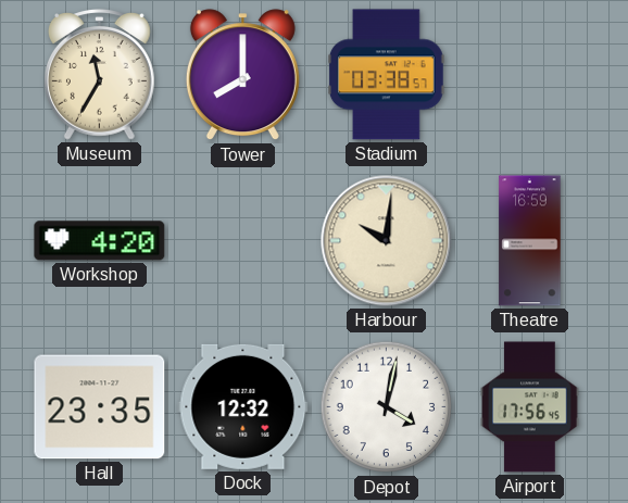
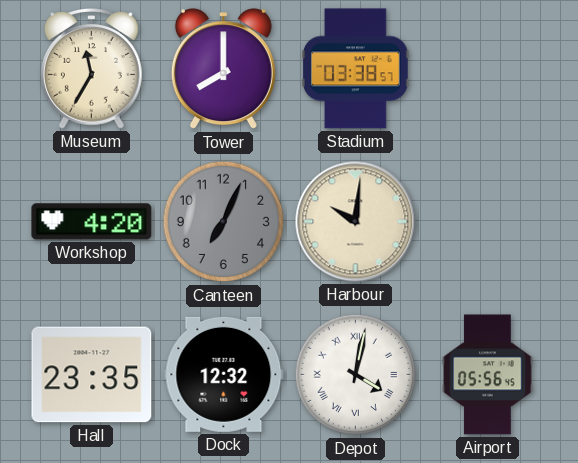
Canteen: none -> 7:04 (224, 222)
Theatre: 16:59 -> none (530, 241)
Depot numerals: Arabic -> Roman (356, 375)
Airport: 17:56 -> 05:56 (488, 375)
